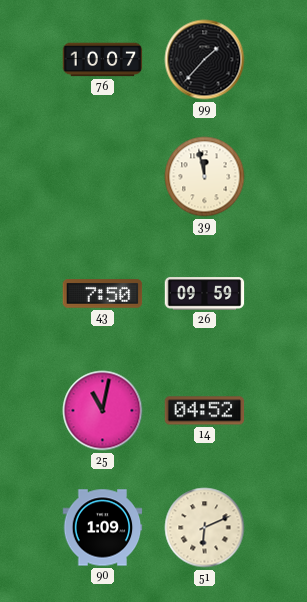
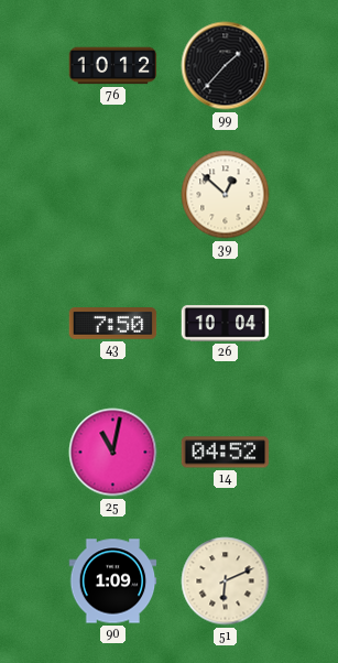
76: 10:07 -> 10:12 (113, 66)
39: 11:58 -> 12:52 (226, 195)
26: 09:59 -> 10:04 (226, 324)
